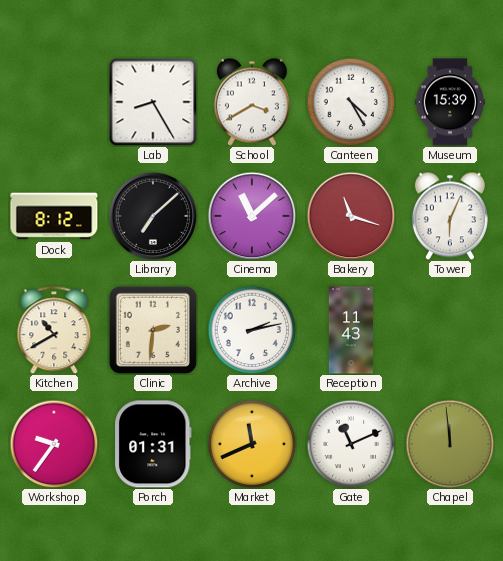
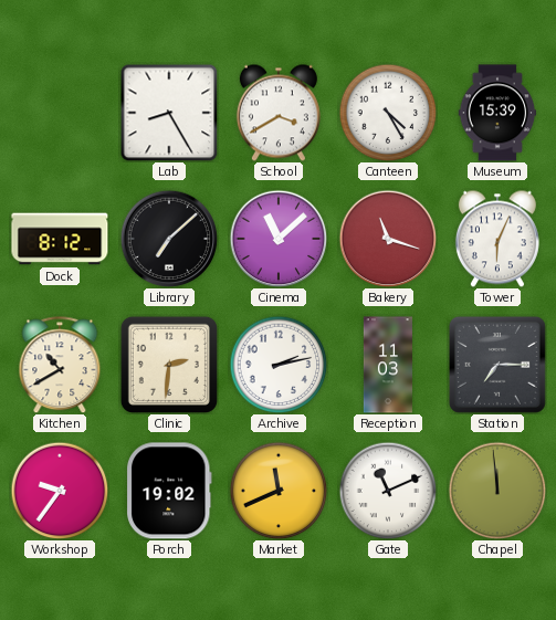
Reception: 11:43 -> 11:03 (388, 365)
Station: none -> 7:15 (497, 365)
Porch: 01:31 -> 19:02 (169, 491)
